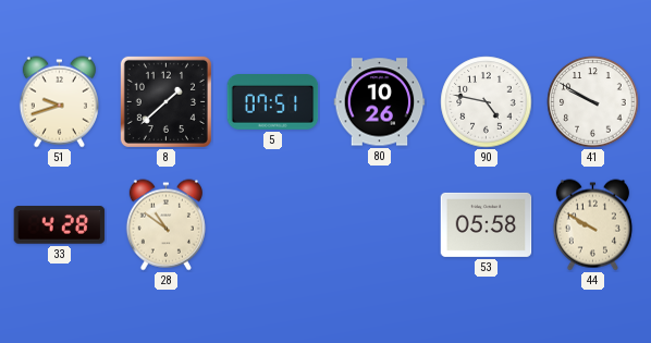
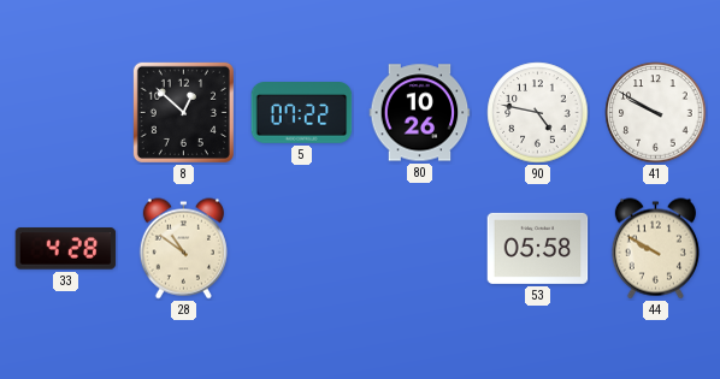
51: 9:42 -> none (59, 102)
8: 1:38 -> 12:52 (183, 112)
5: 07:51 -> 07:22 (302, 113)
